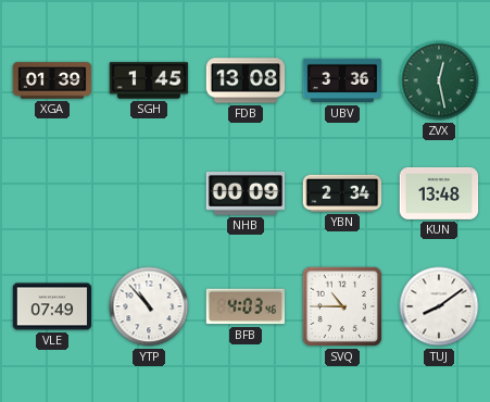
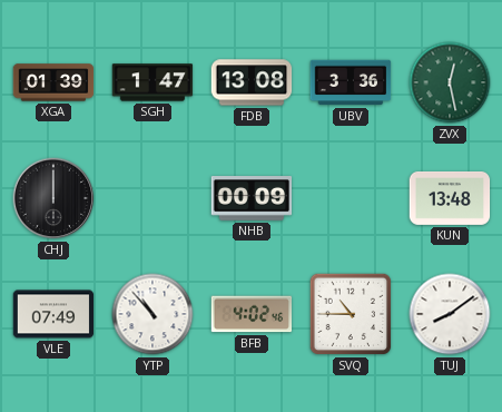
SGH: 1:45 -> 1:47 (152, 82)
CHJ: none -> 12:00 (53, 198)
YBN: 2:34 -> none (342, 193)
BFB: 4:03 -> 4:02 (252, 314)
